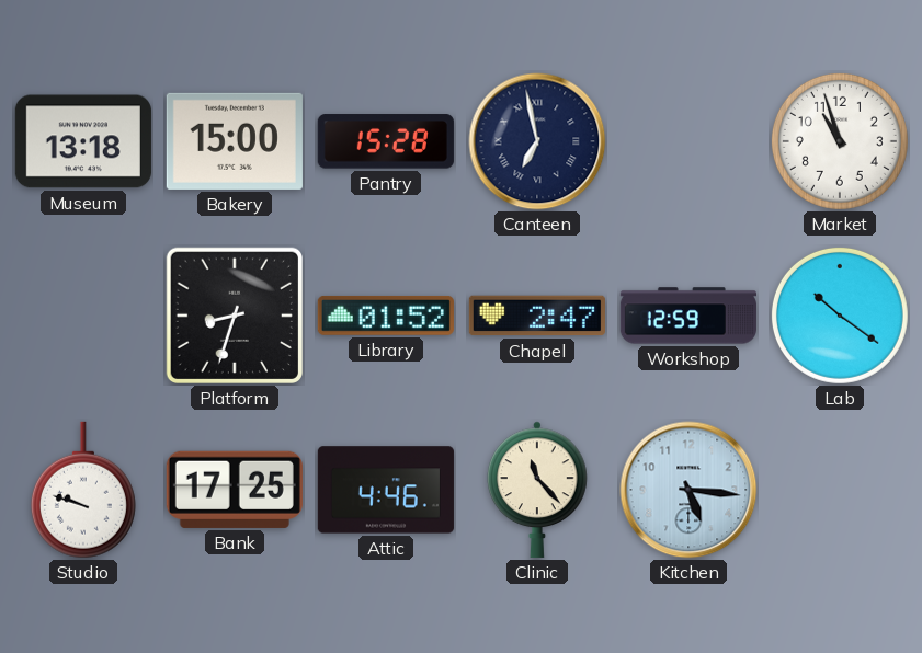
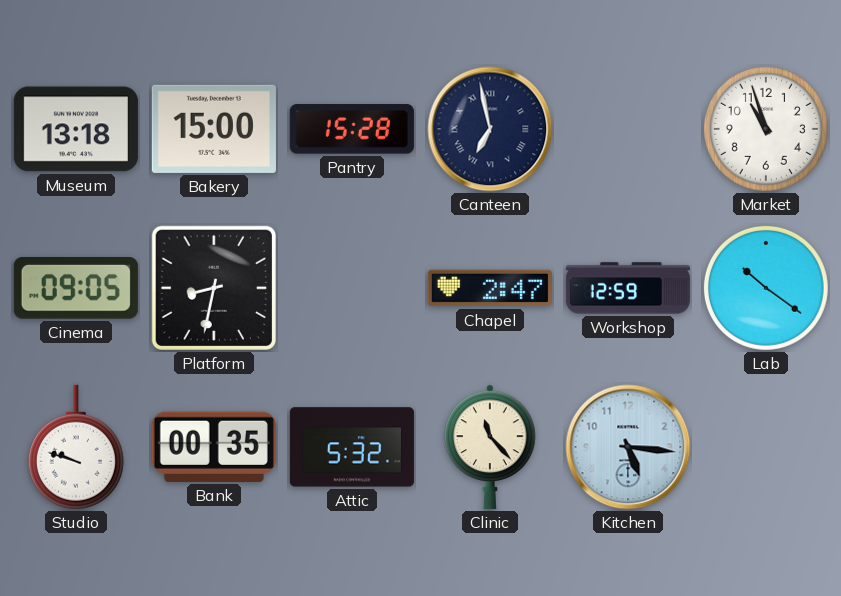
Cinema: none -> 09:05 (76, 288)
Platform: 8:33 -> 8:32 (214, 288)
Library: 01:52 -> none (386, 316)
Bank: 17:25 -> 00:35 (214, 447)
Attic: 4:46 -> 5:32 (352, 447)
